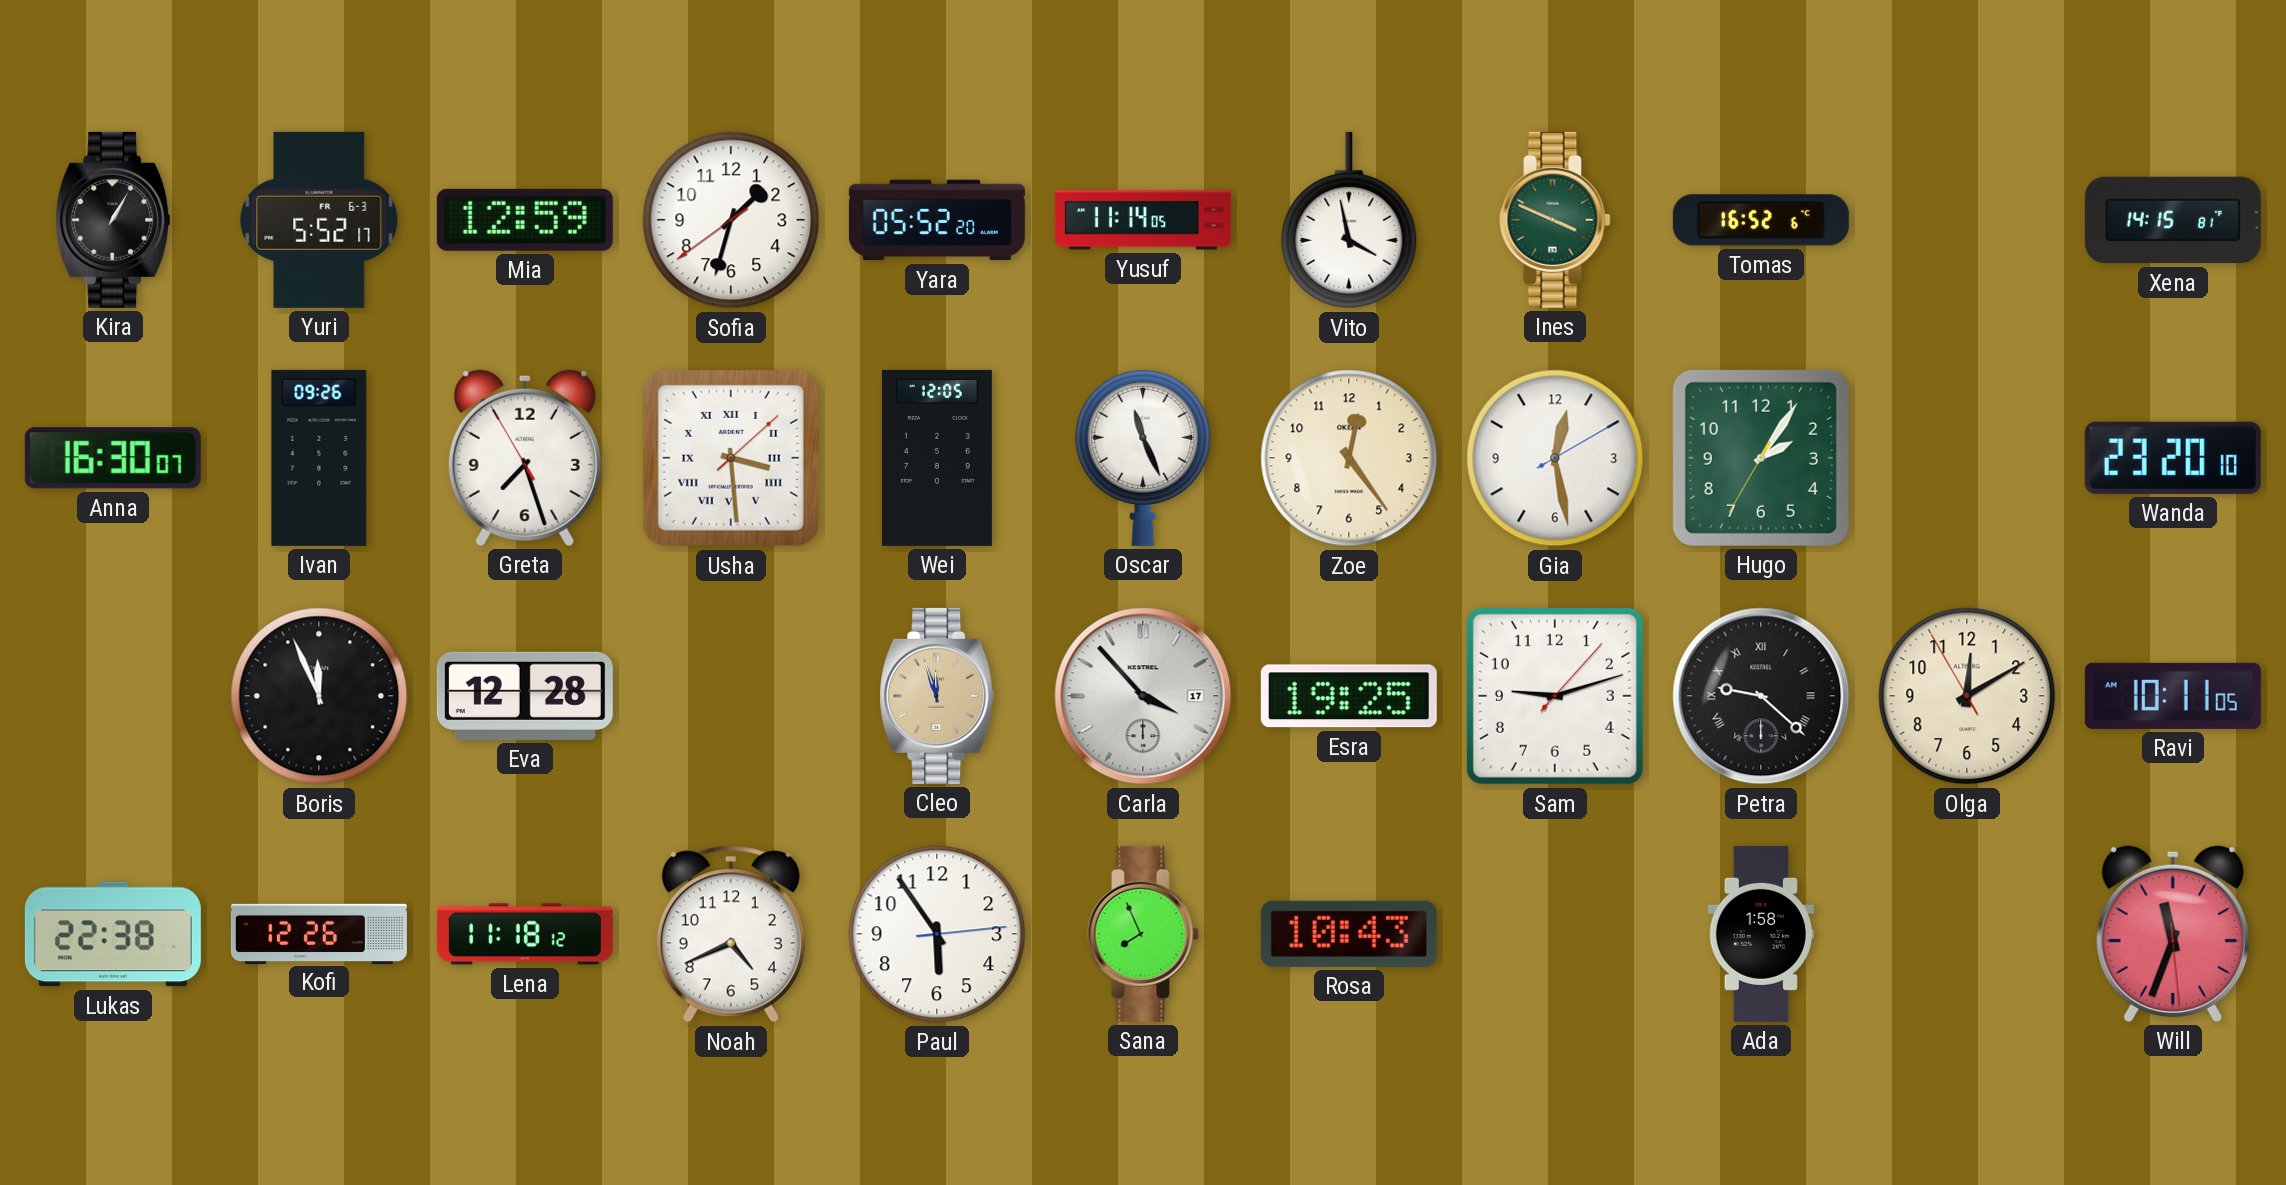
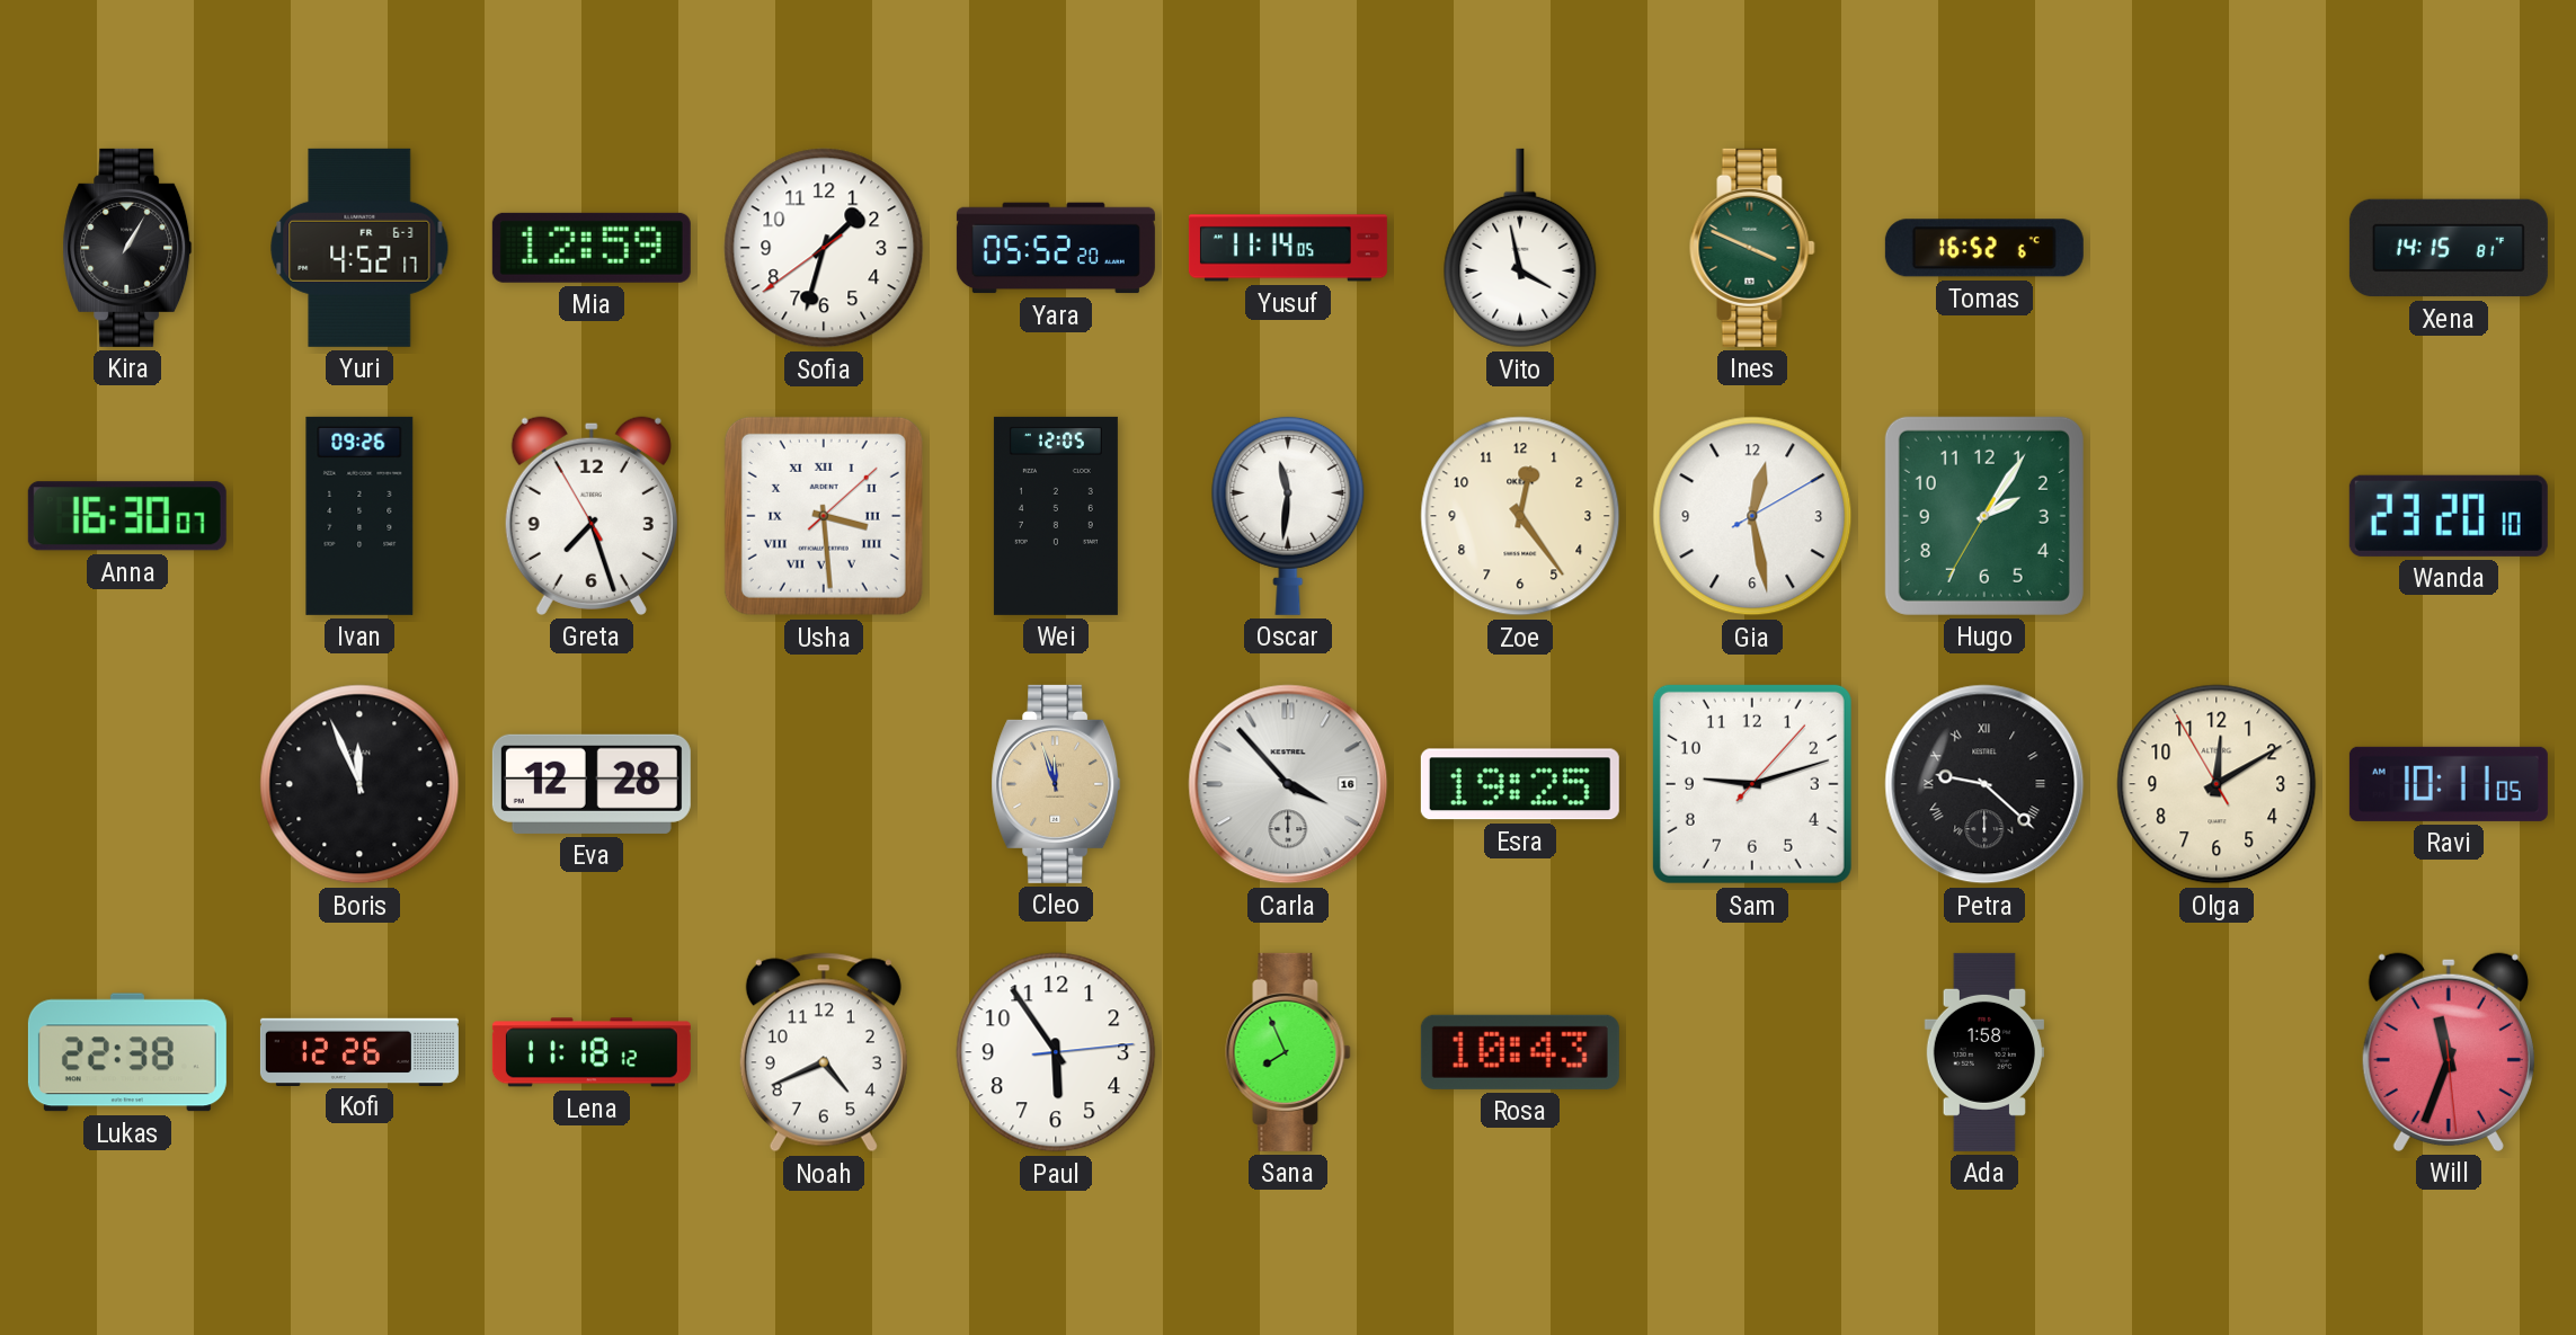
Yuri: 5:52 -> 4:52 (359, 248)
Oscar: 11:26 -> 11:31 (1288, 515)
Carla date: 17 -> 16 (1288, 784)
